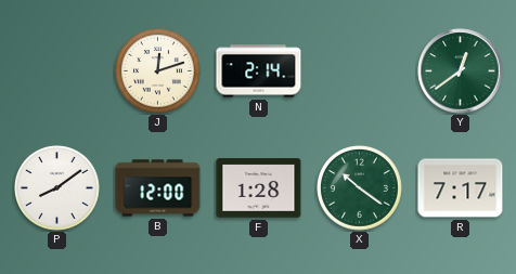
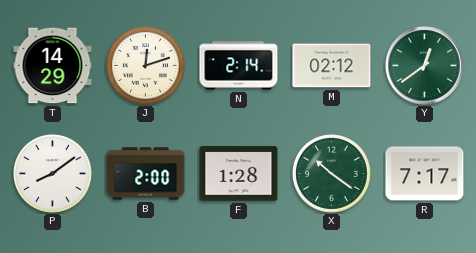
T: none -> 14:29 (53, 66)
M: none -> 02:12 (332, 66)
B: 12:00 -> 2:00 (146, 174)
